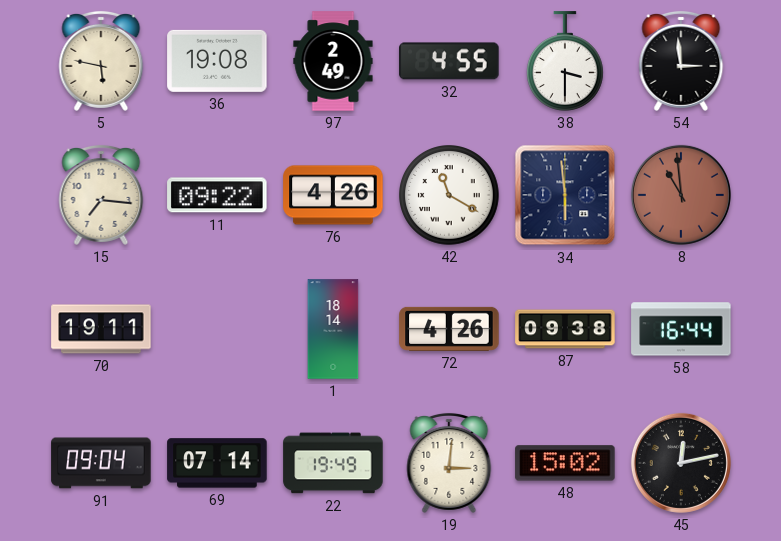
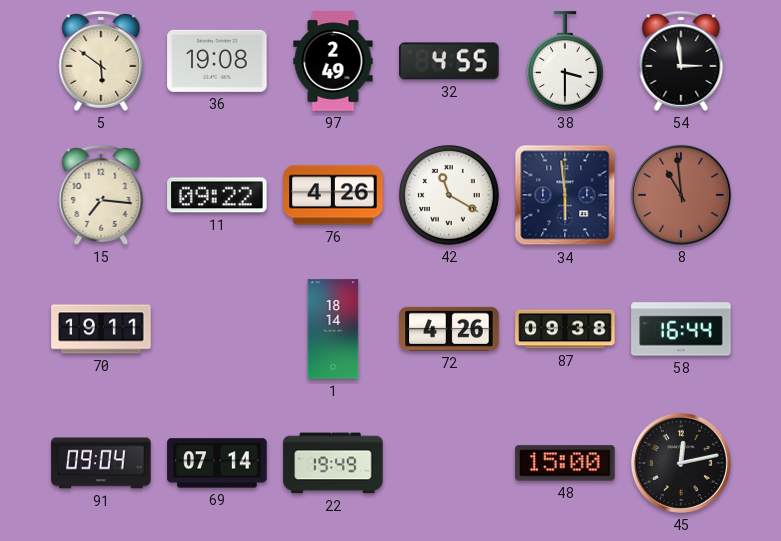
5: 5:47 -> 5:51 (101, 61)
19: 3:01 -> none (449, 463)
48: 15:02 -> 15:00 (565, 463)
